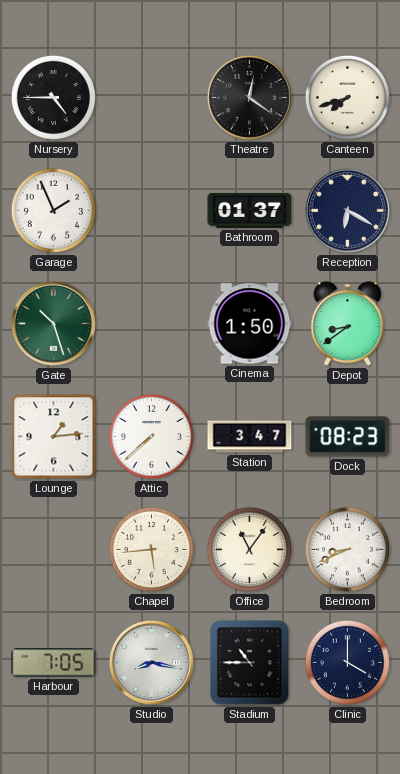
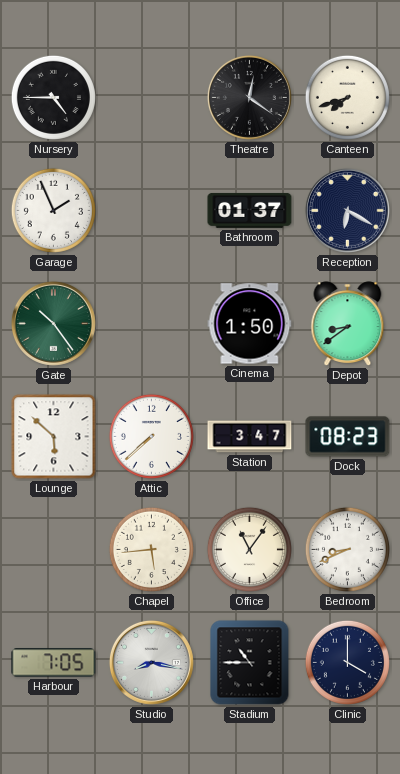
Gate: 10:27 -> 10:24 (53, 323)
Lounge: 1:14 -> 5:52 (54, 437)
